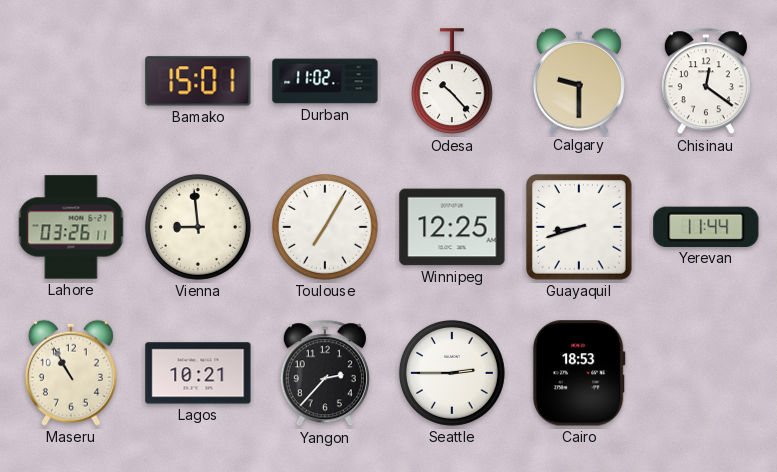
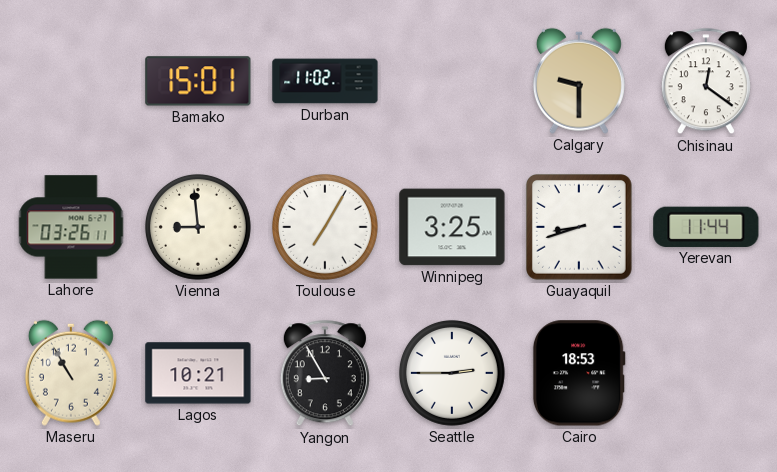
Odesa: 10:23 -> none (452, 82)
Winnipeg: 12:25 -> 3:25 (452, 227)
Yangon: 2:37 -> 8:55 (325, 374)
